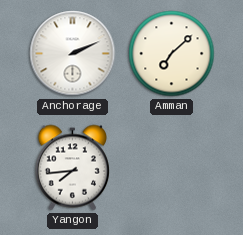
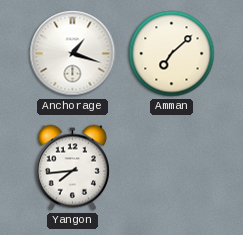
Anchorage: 2:11 -> 1:18 (73, 54)
